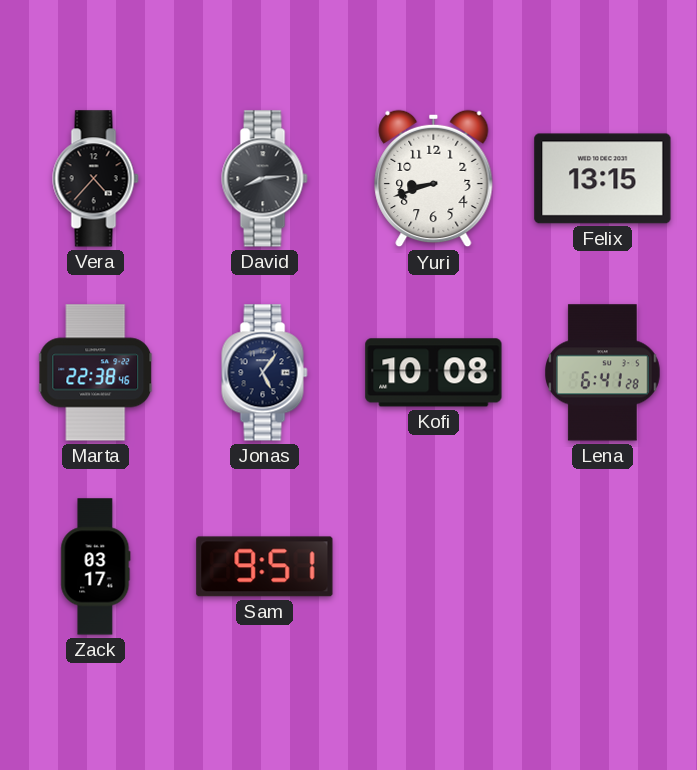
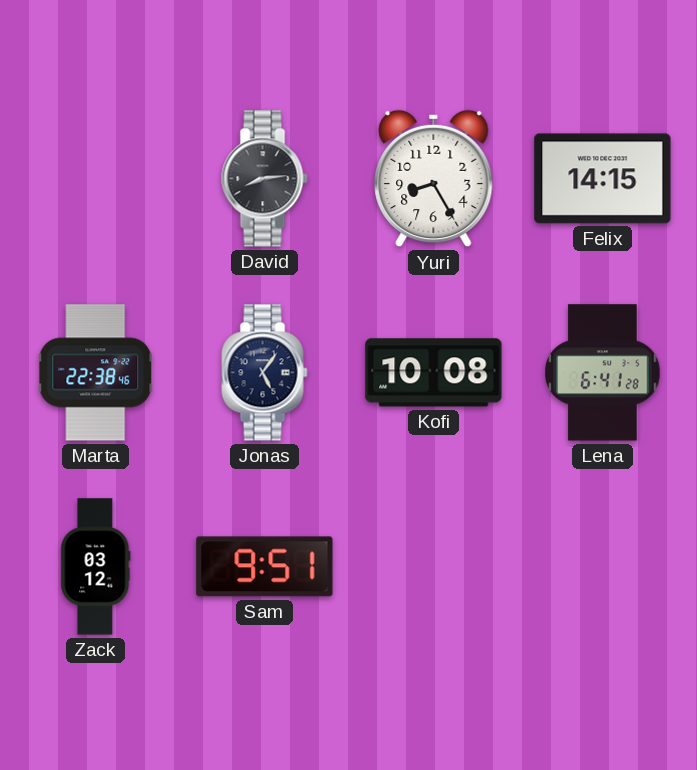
Vera: 4:37 -> none (96, 179)
Yuri: 8:42 -> 8:25 (434, 179)
Felix: 13:15 -> 14:15 (603, 179)
Zack: 03:17 -> 03:12 (96, 567)
